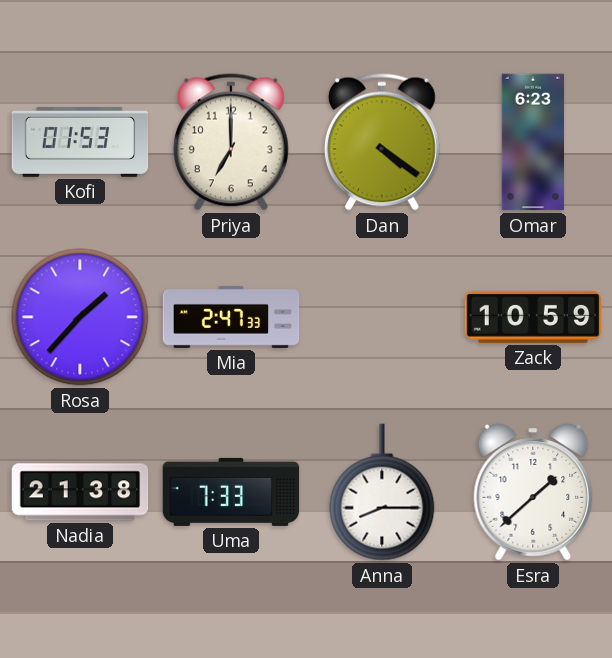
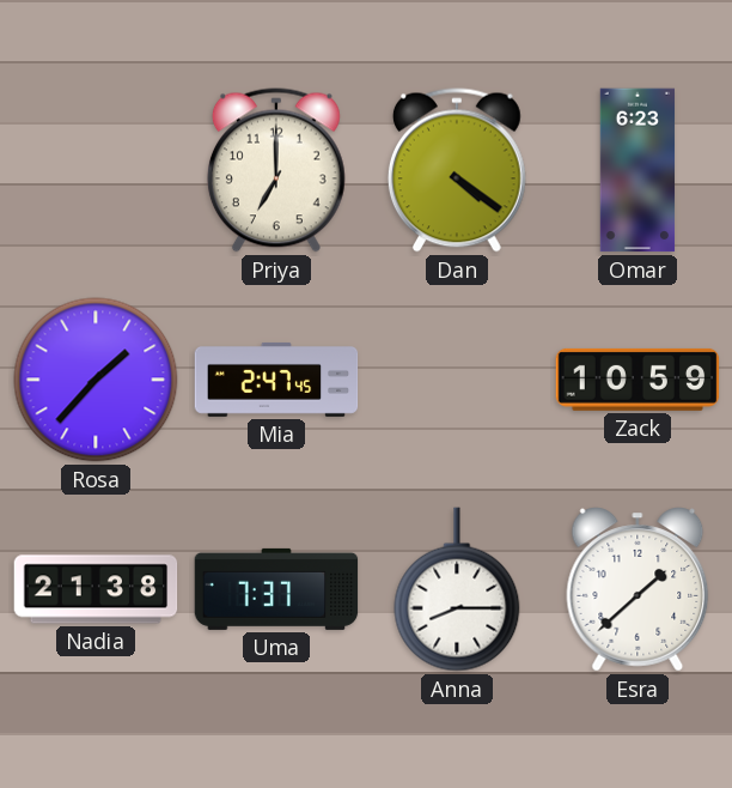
Kofi: 01:53 -> none (80, 142)
Mia: 2:47:33 -> 2:47:45 (276, 380)
Uma: 7:33 -> 7:37 (276, 589)
